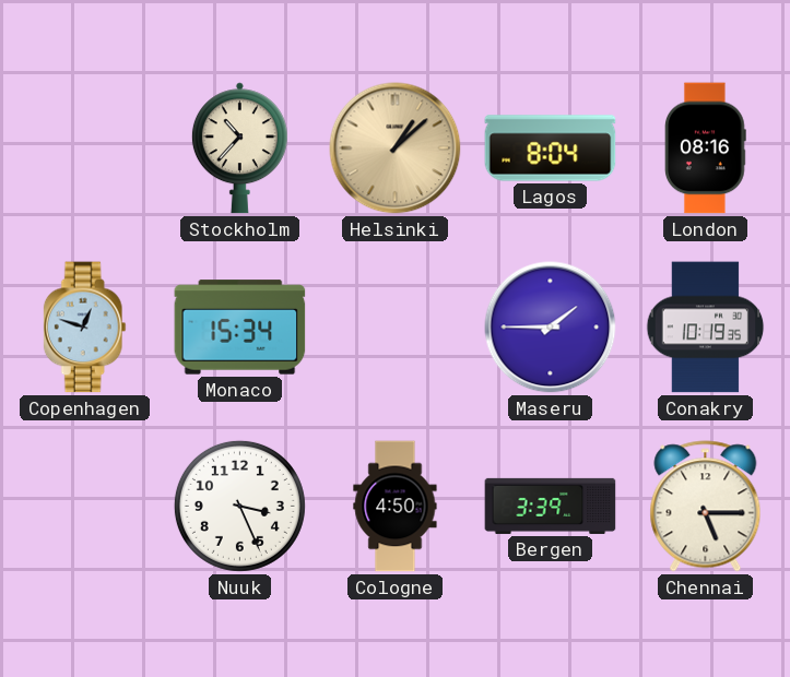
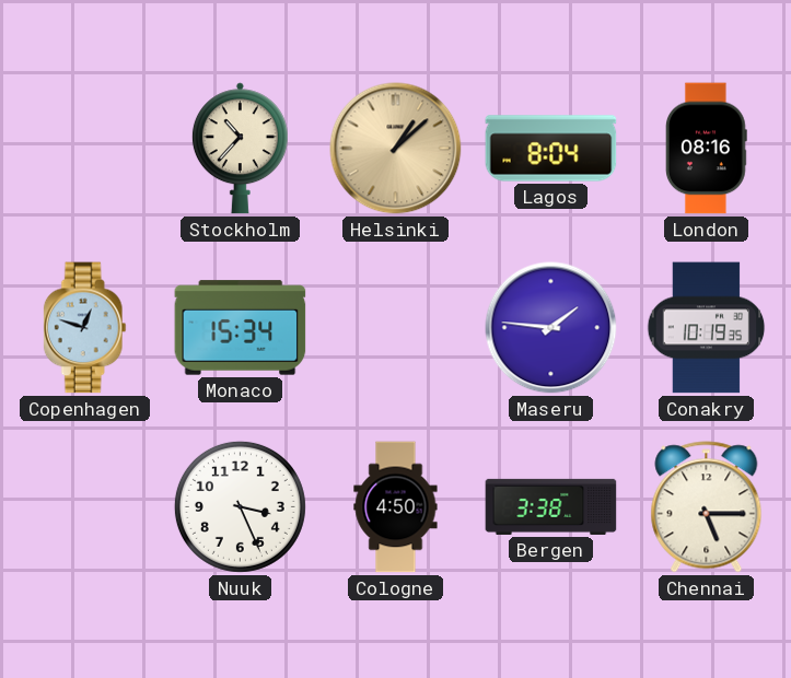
Maseru: 1:45 -> 1:46 (551, 328)
Bergen: 3:39 -> 3:38 (551, 506)
